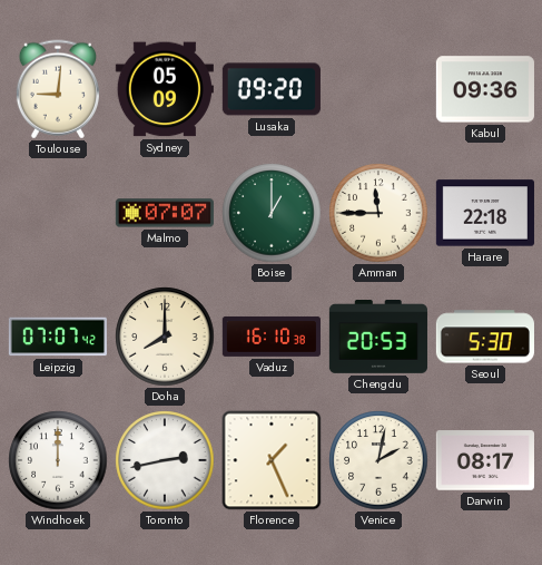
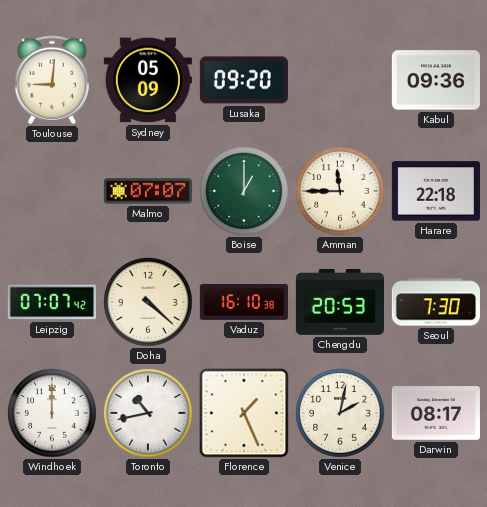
Doha: 8:00 -> 4:22 (148, 302)
Seoul: 5:30 -> 7:30 (436, 302)
Toronto: 2:43 -> 10:43 (148, 413)
